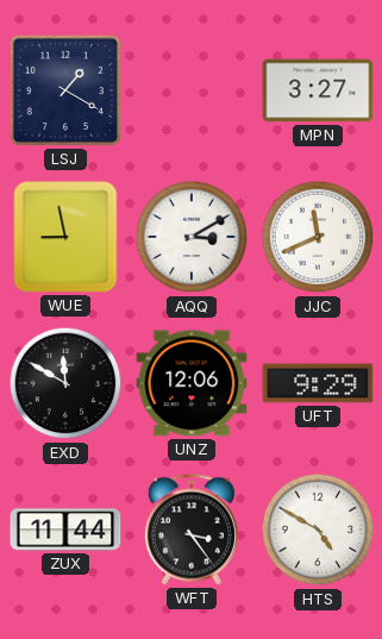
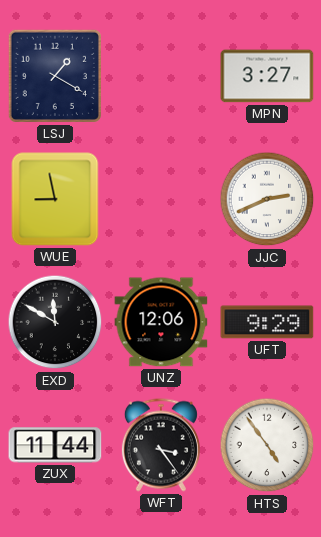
AQQ: 3:10 -> none (192, 237)
JJC: 11:41 -> 2:41 (267, 199)
HTS: 4:50 -> 4:54 (267, 445)
